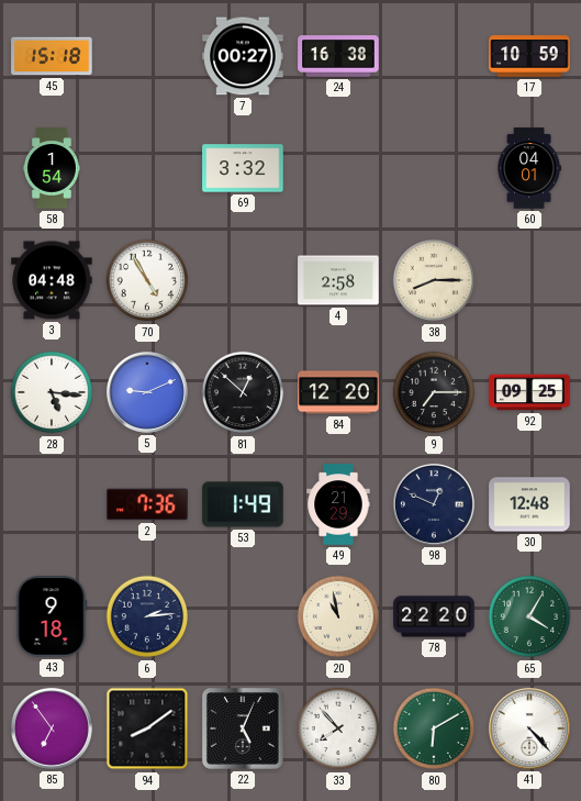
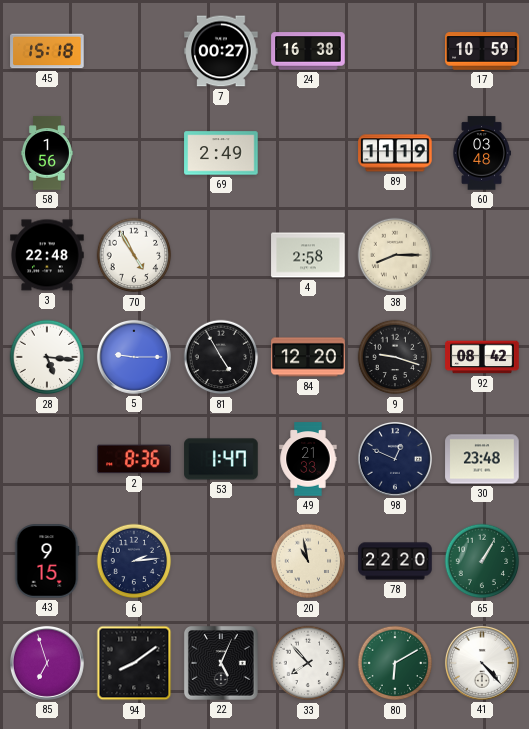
58: 1:54 -> 1:56 (47, 153)
69: 3:32 -> 2:49 (221, 153)
89: none -> 11:19 (395, 153)
60: 04:01 -> 03:48 (481, 153)
3: 04:48 -> 22:48 (47, 255)
5: 9:11 -> 9:15 (134, 357)
81: 12:52 -> 4:55 (221, 357)
9: 7:15 -> 9:18 (395, 357)
92: 09:25 -> 08:42 (482, 357)
2: 7:36 -> 8:36 (134, 459)
53: 1:49 -> 1:47 (221, 459)
49: 21:29 -> 21:33 (308, 459)
30: 12:48 -> 23:48 (482, 459)
43: 9:18 -> 9:15 (47, 561)
65: 4:05 -> 1:05 (482, 561)
85: 6:54 -> 6:57 (47, 663)
